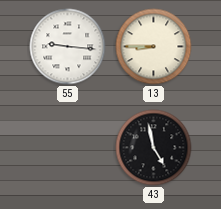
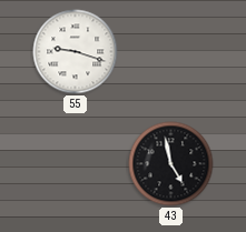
55: 9:16 -> 9:18 (76, 52)
13: 8:45 -> none (154, 47)
